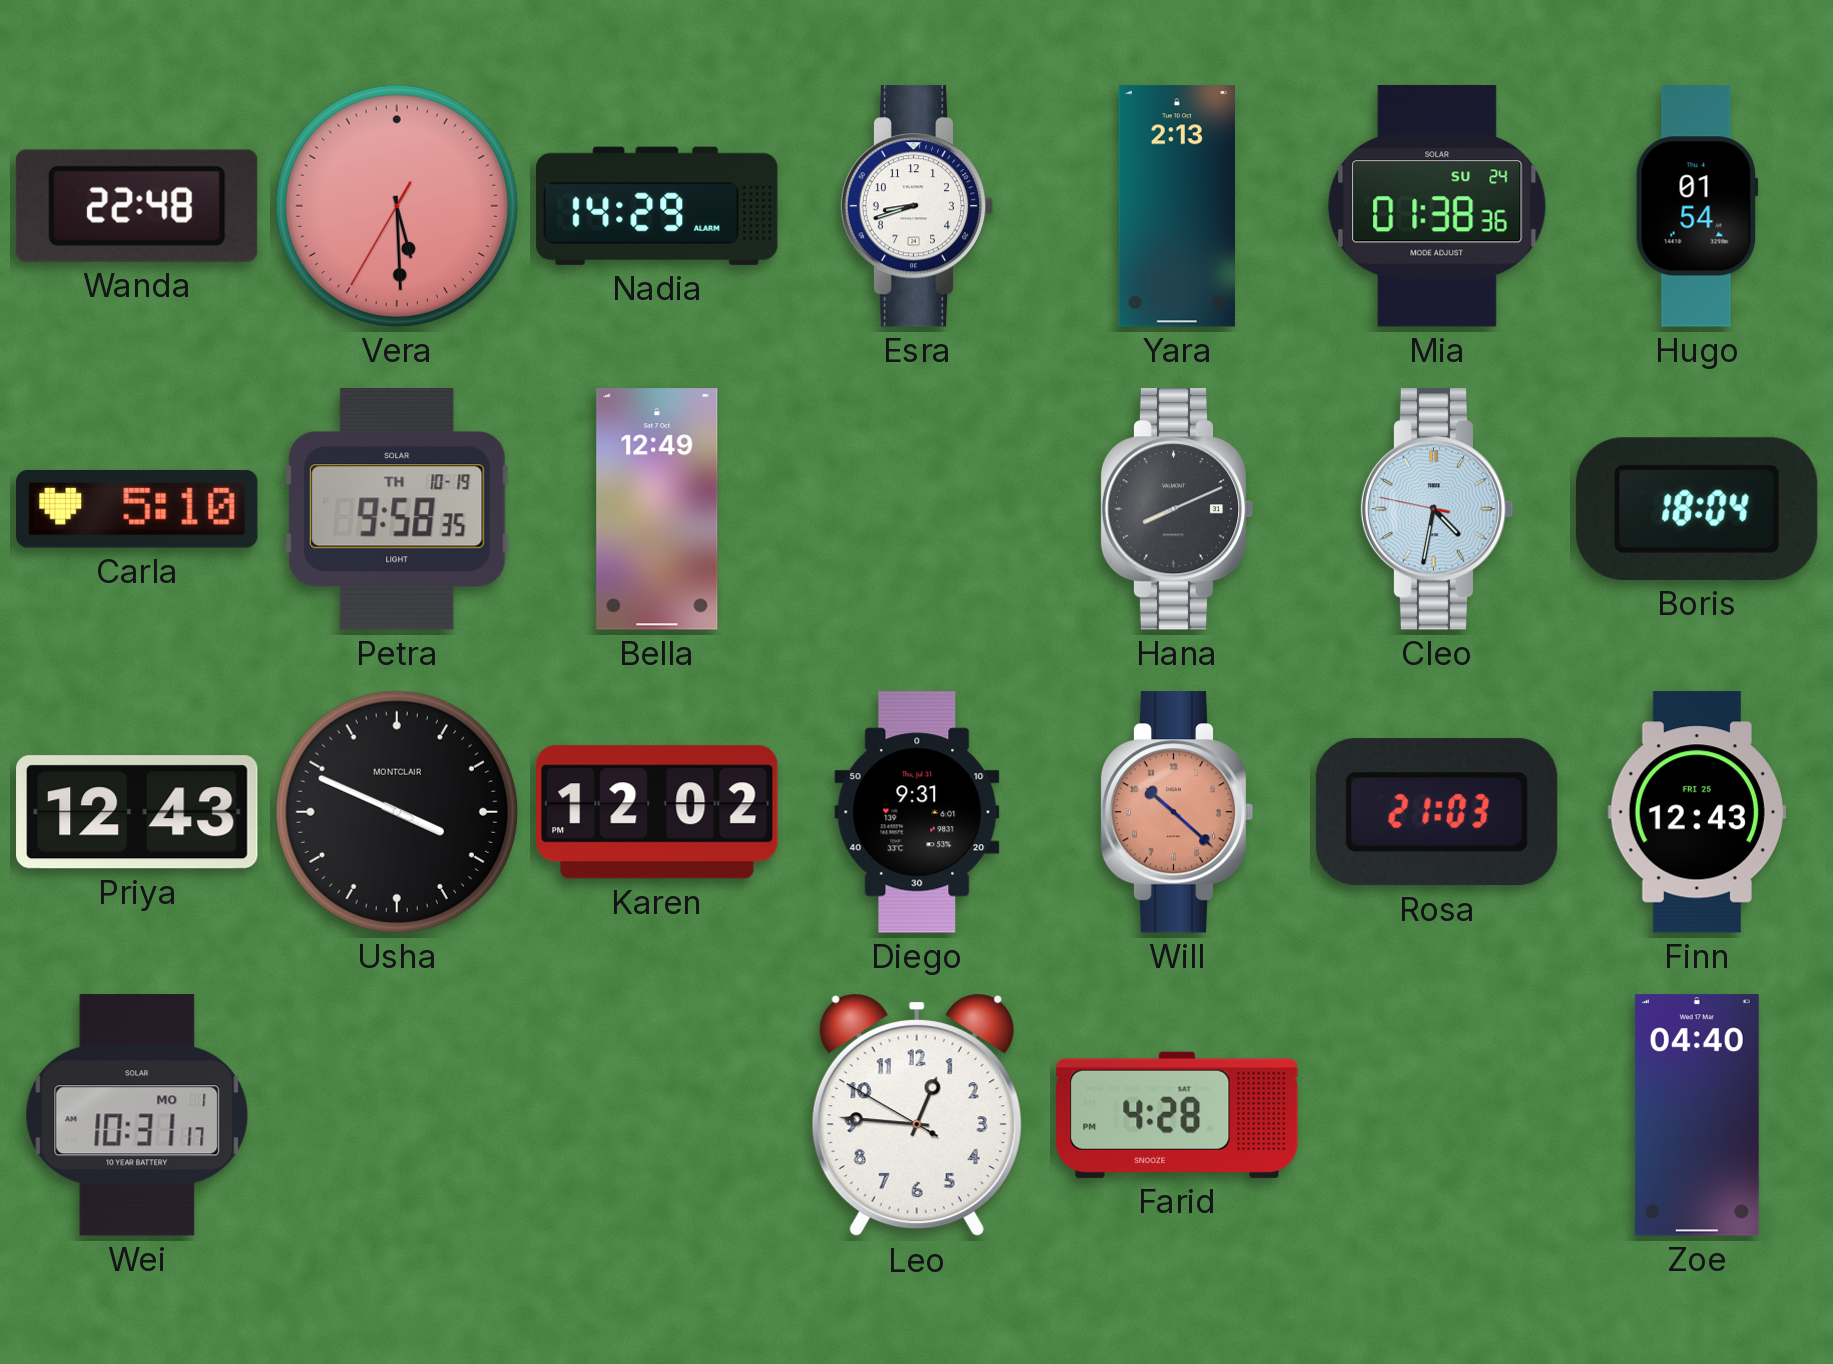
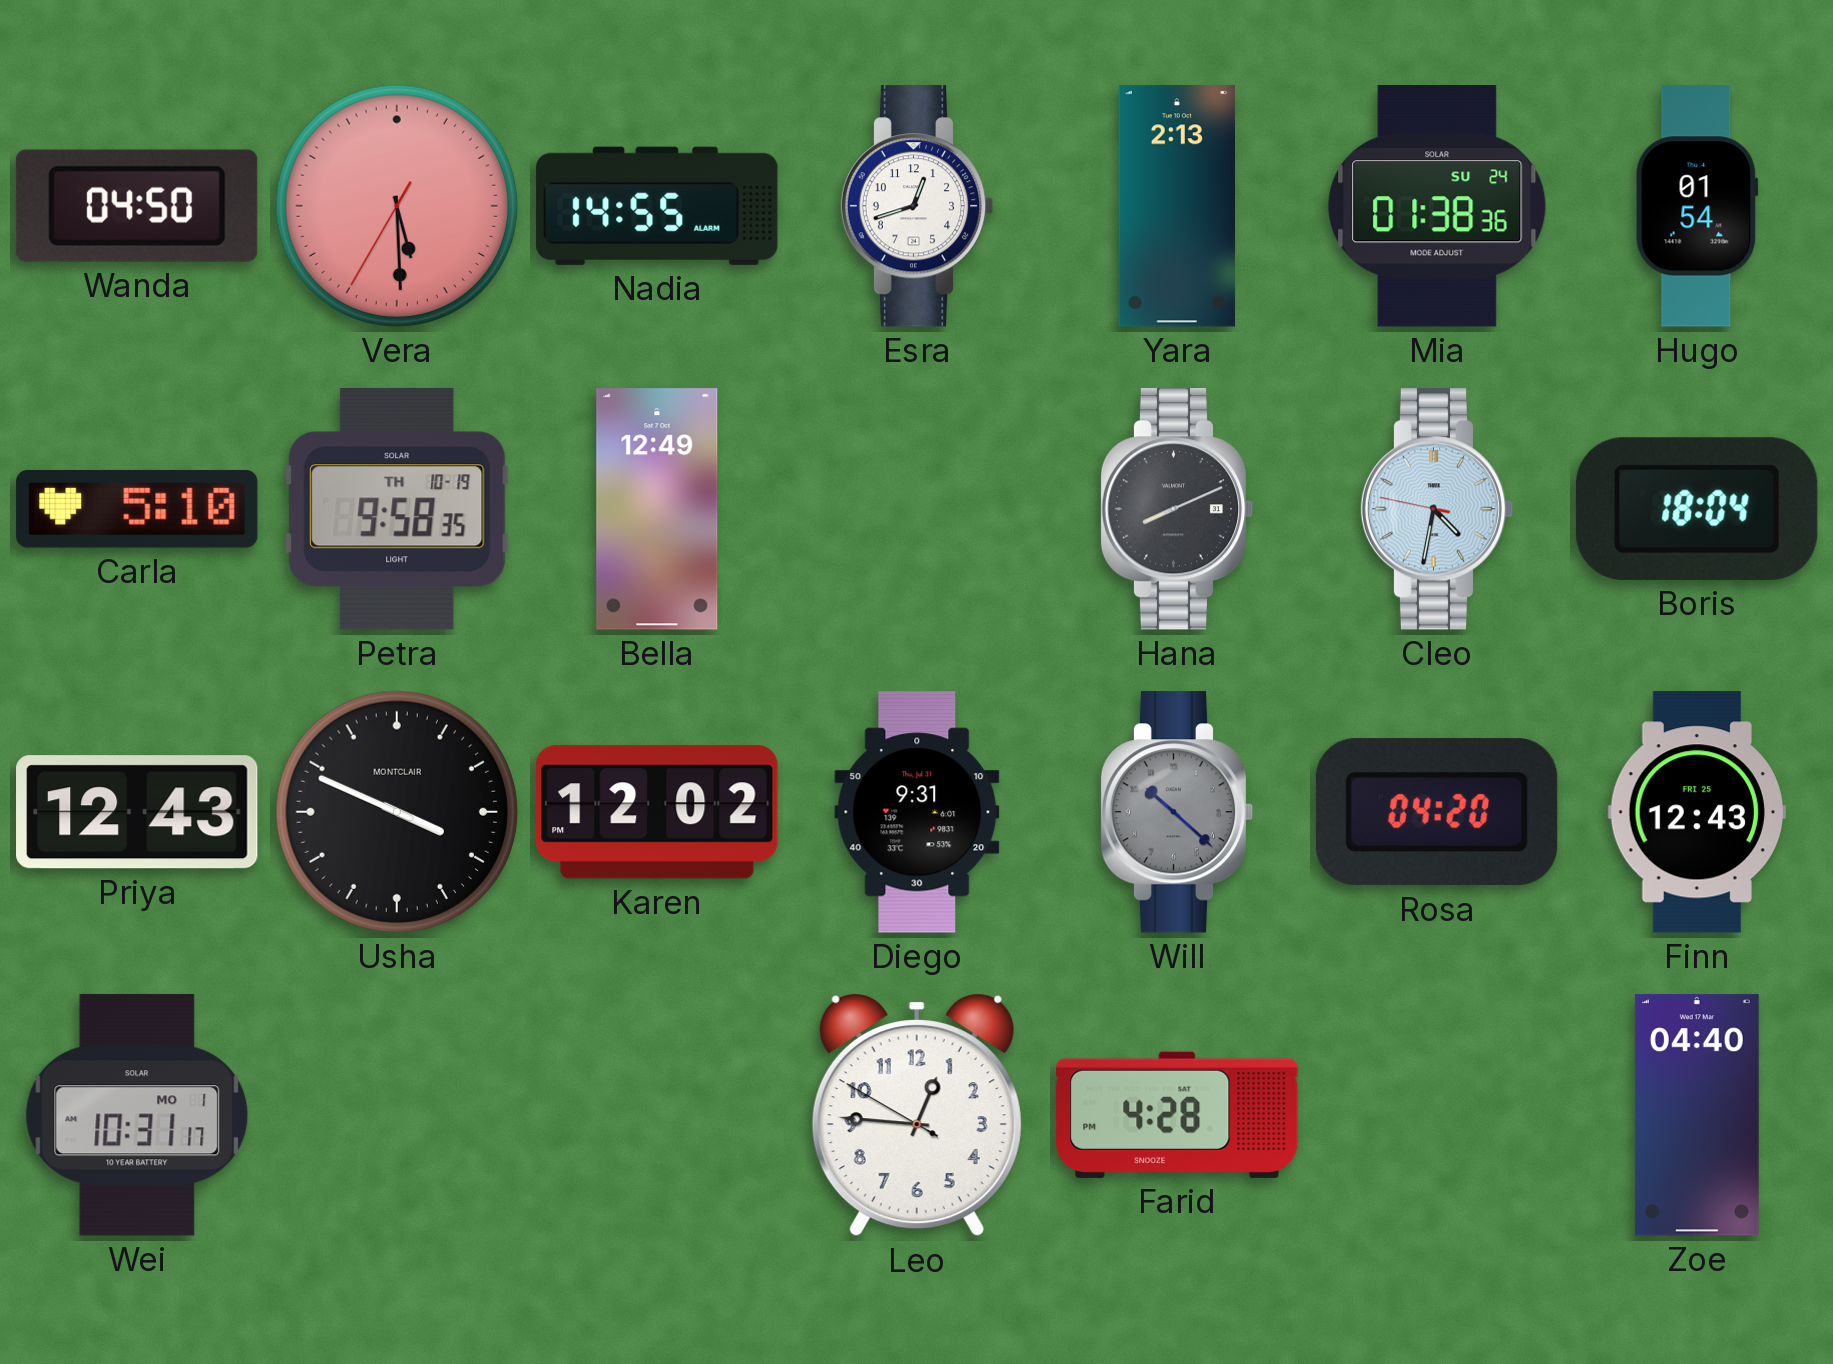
Wanda: 22:48 -> 04:50 (137, 206)
Nadia: 14:29 -> 14:55 (657, 206)
Esra: 8:42 -> 12:42 (917, 206)
Will dial: salmon -> grey (1177, 812)
Rosa: 21:03 -> 04:20 (1437, 812)
